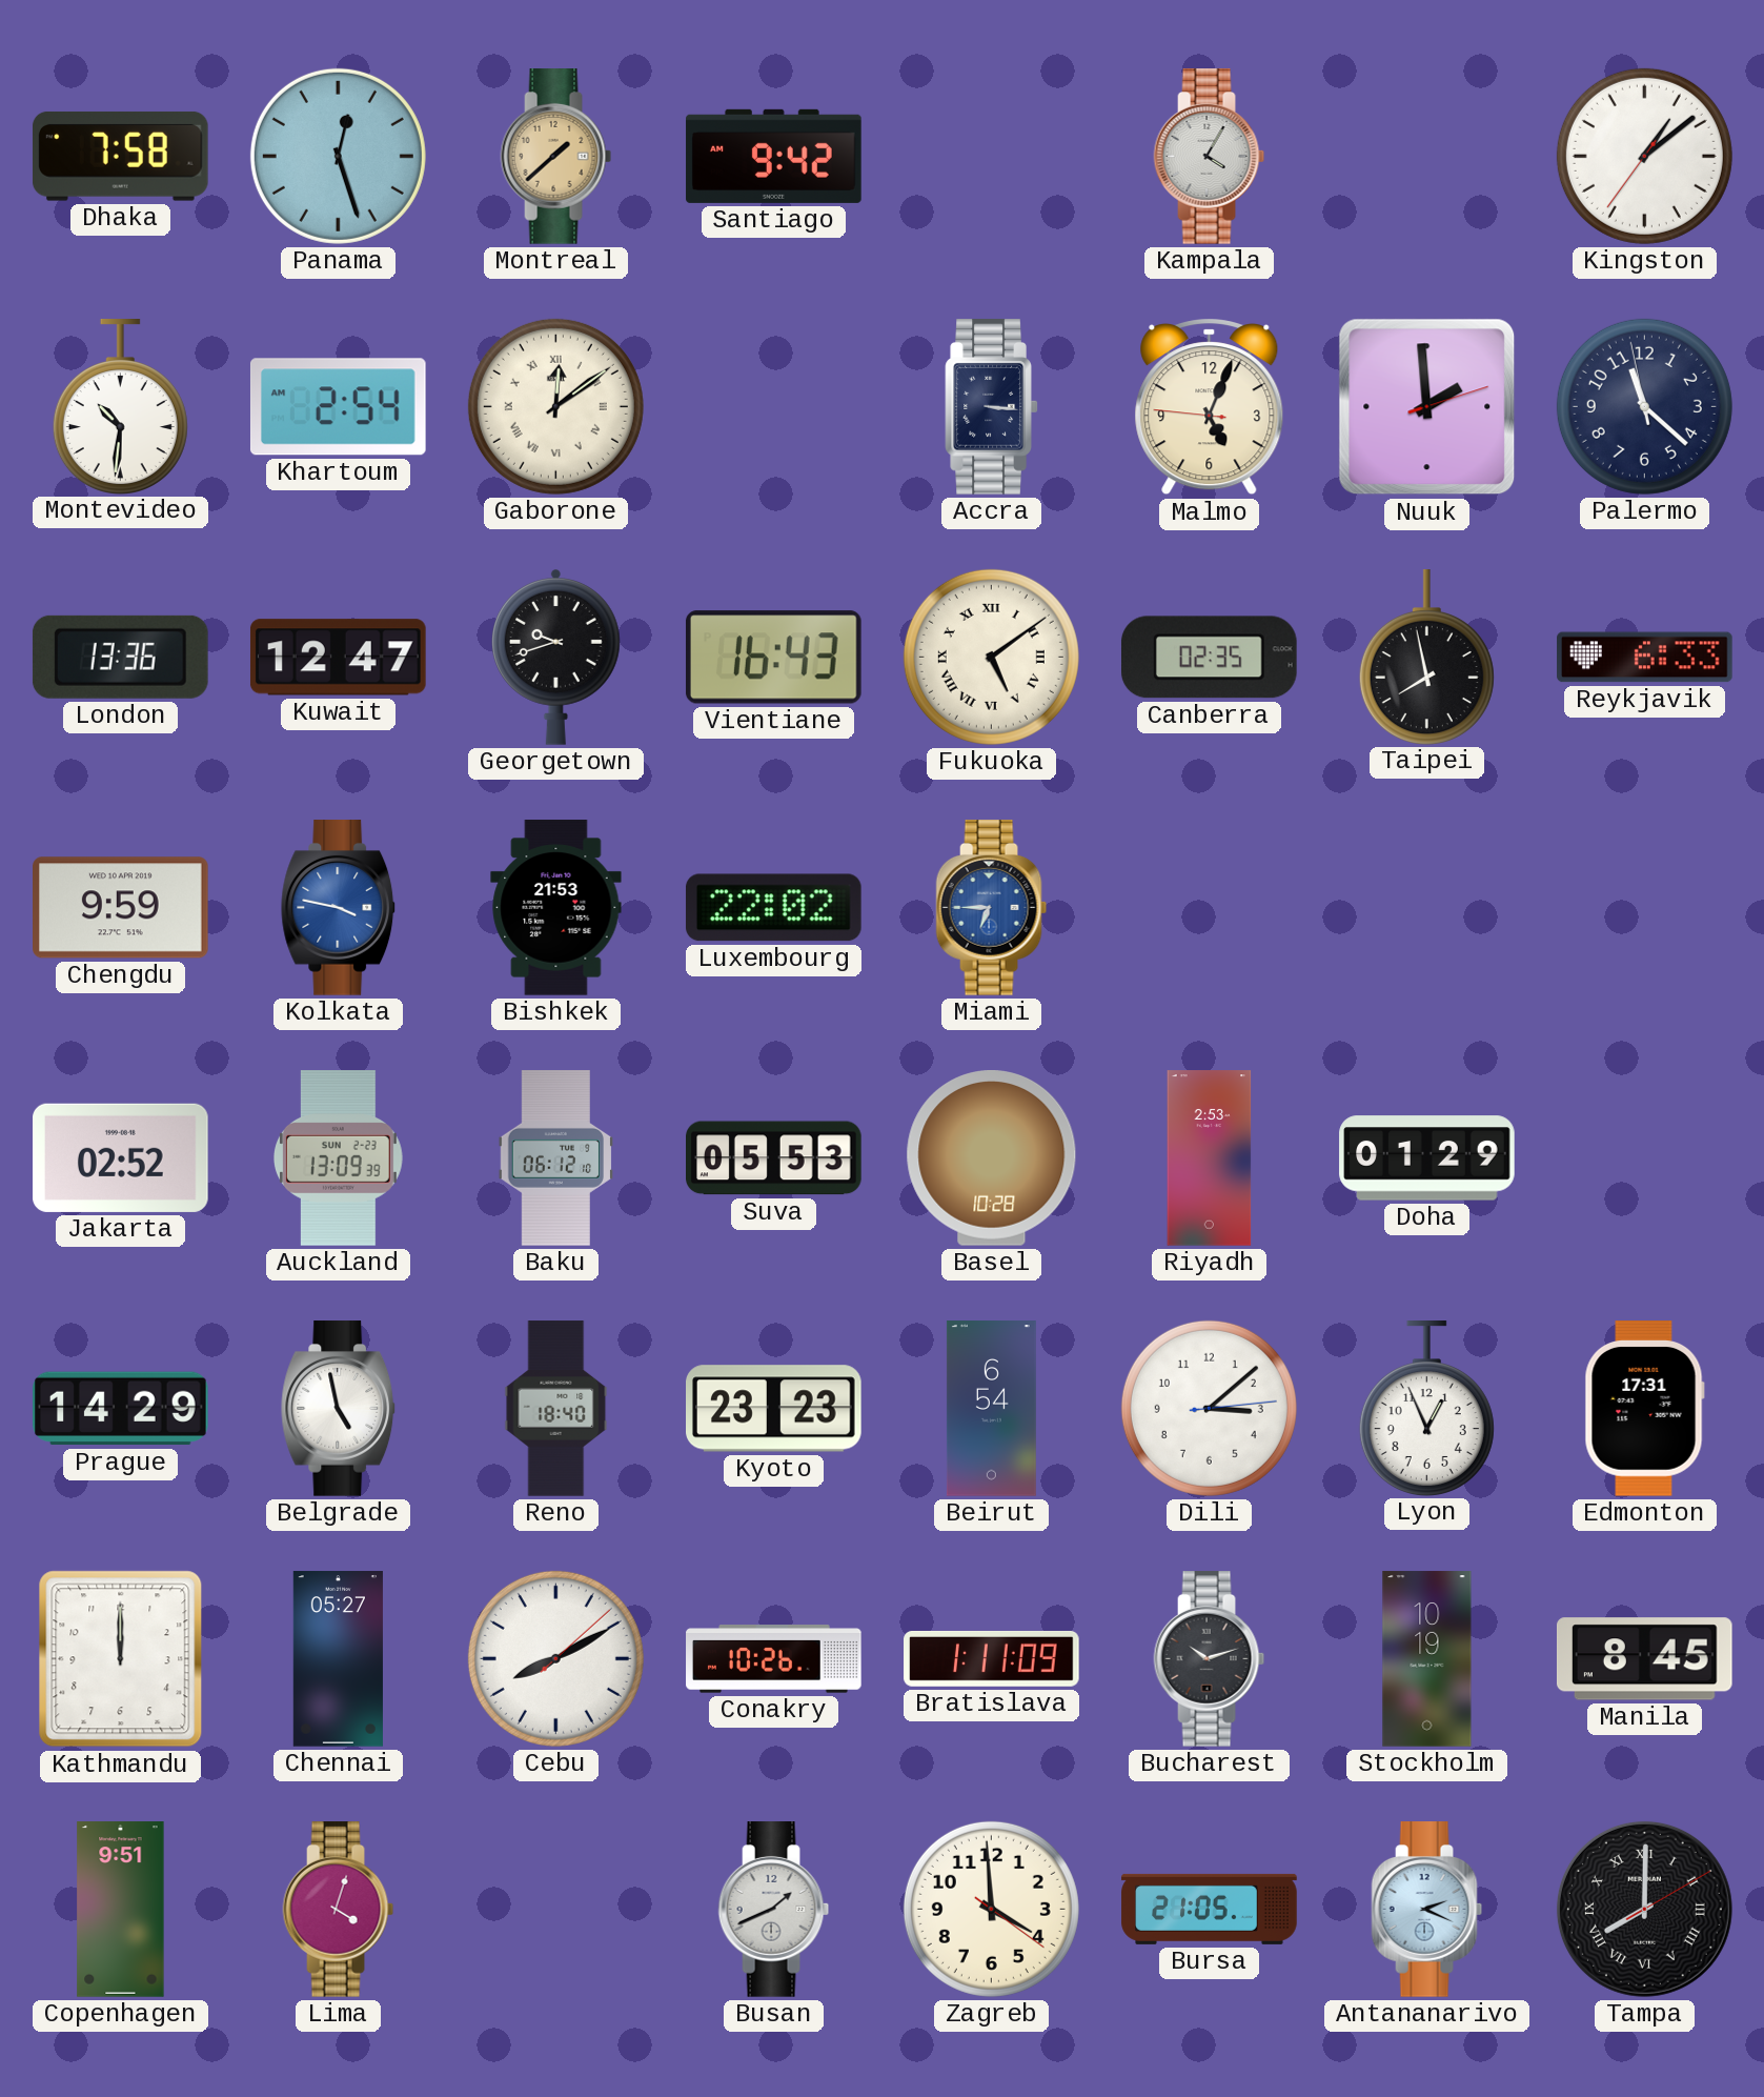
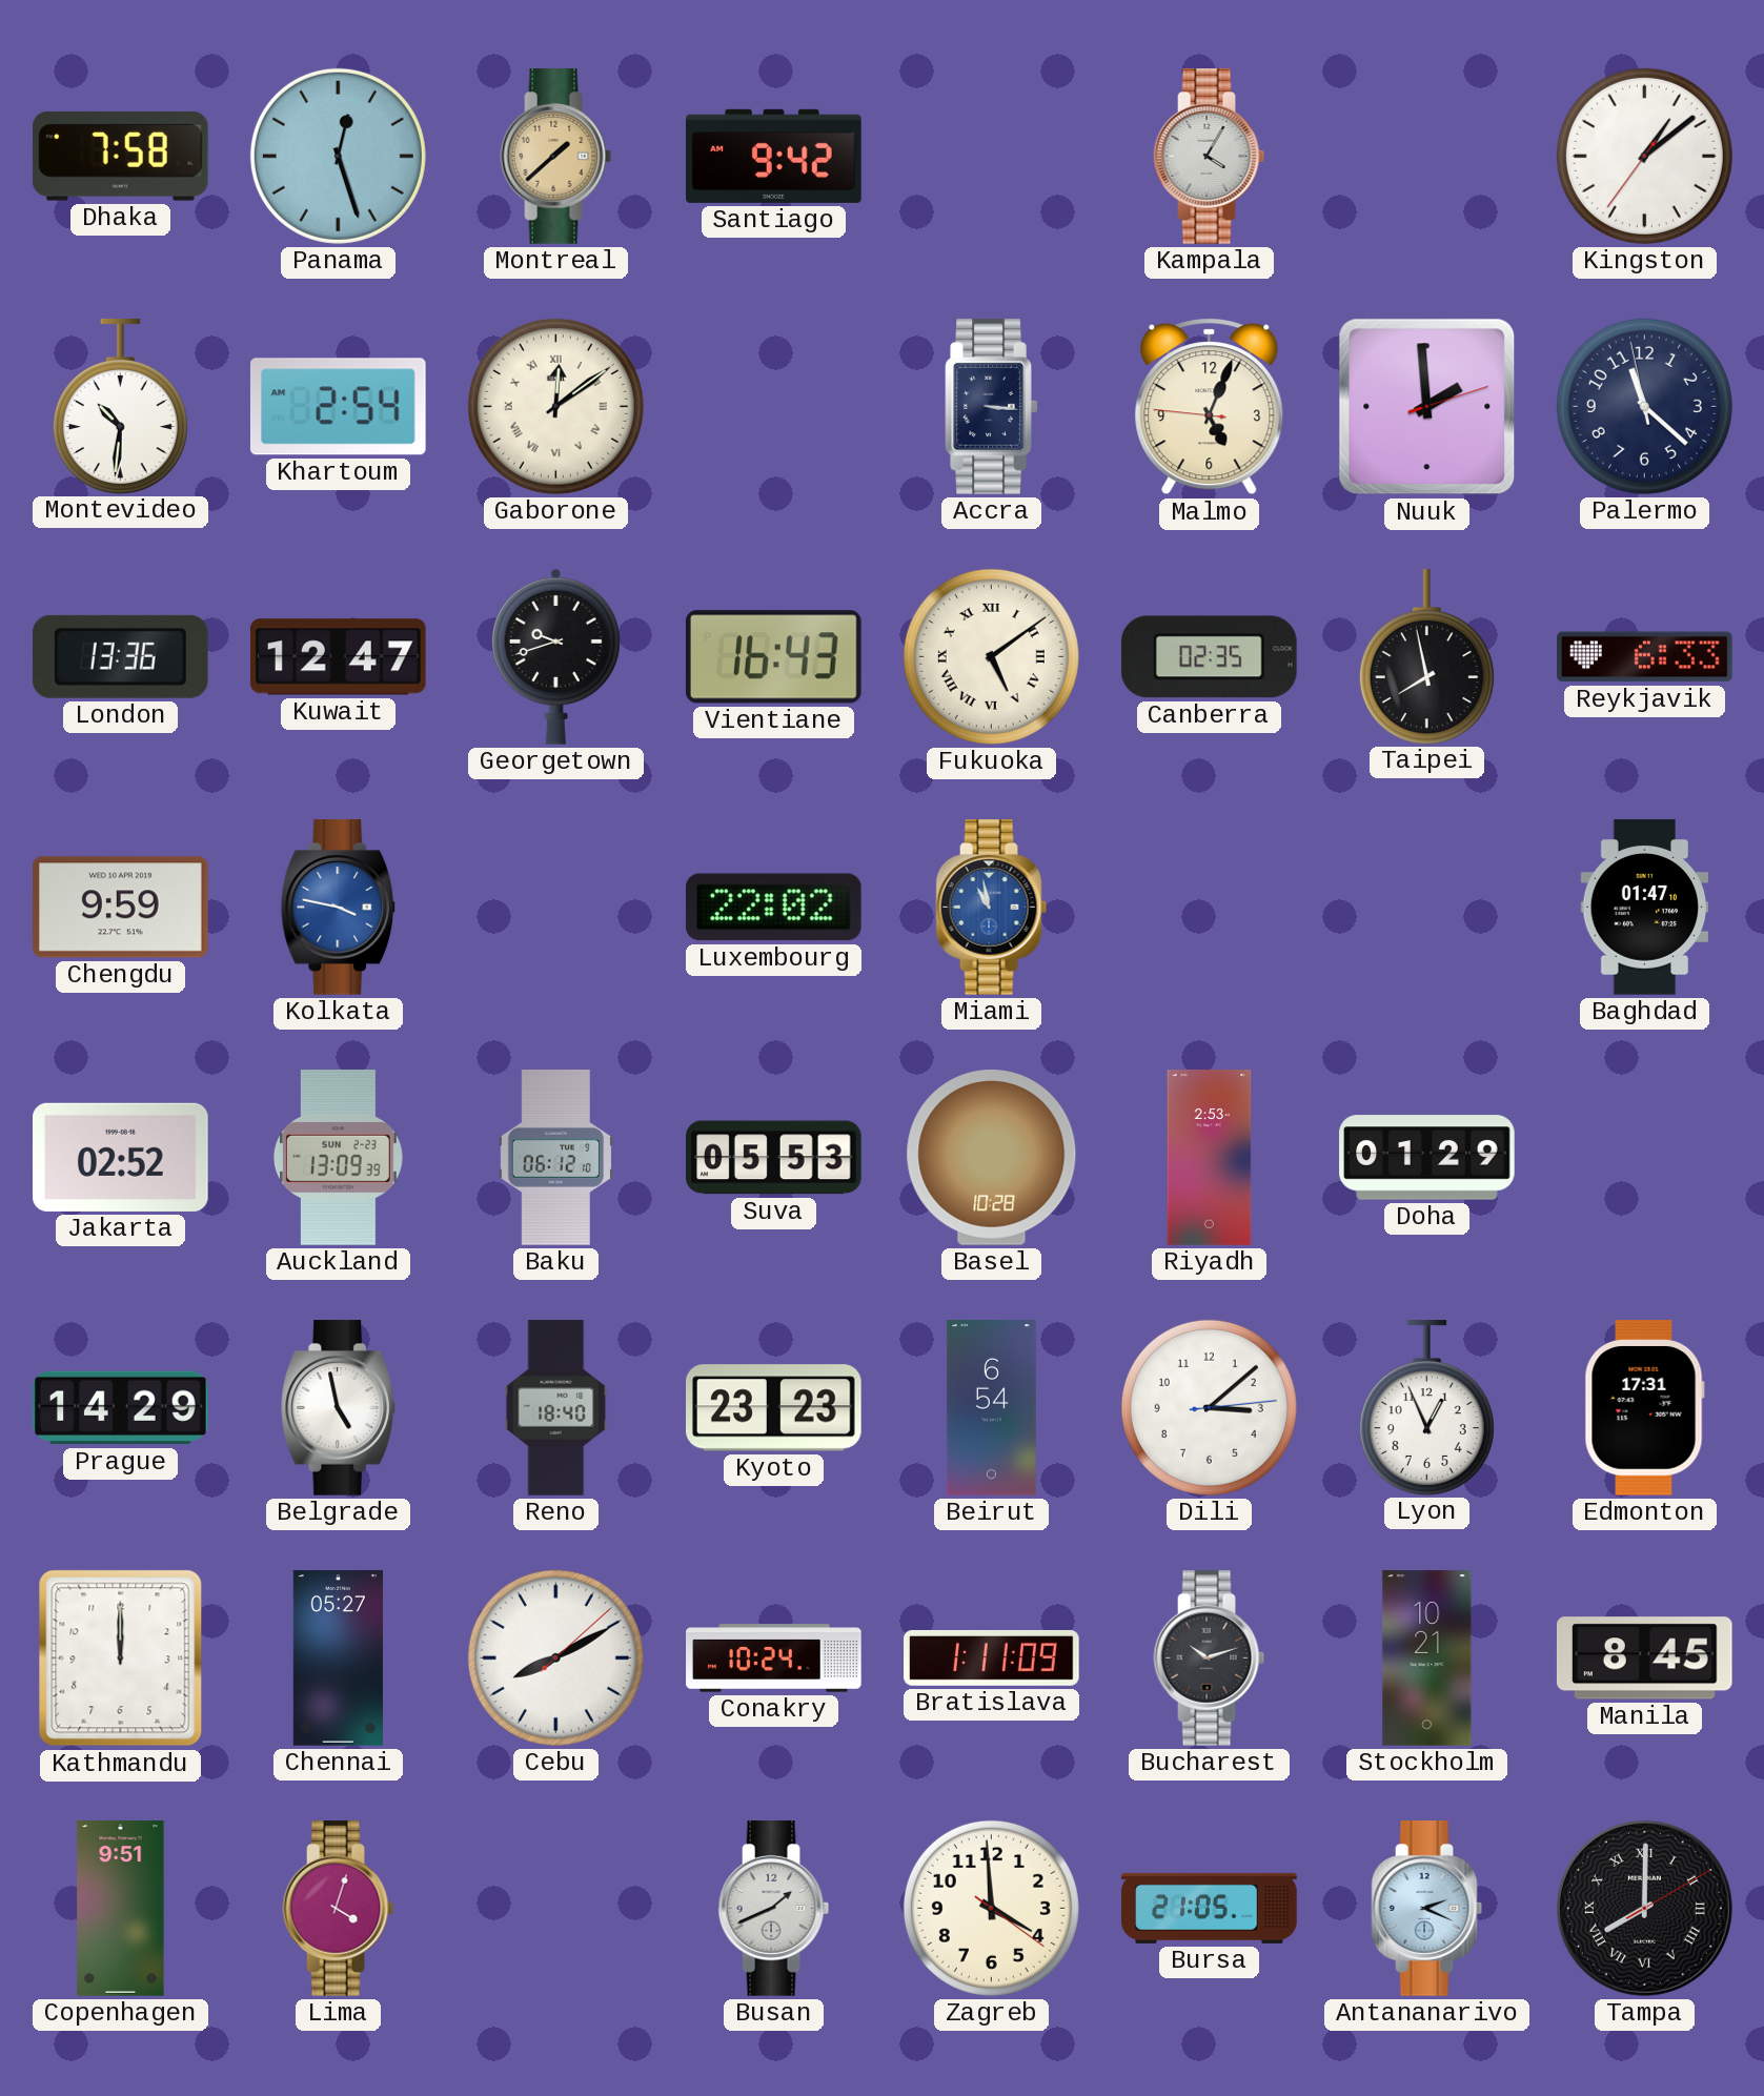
Bishkek: 21:53 -> none (556, 908)
Miami: 6:45 -> 10:58 (992, 908)
Baghdad: none -> 01:47 (1645, 908)
Conakry: 10:26 -> 10:24 (774, 1659)
Stockholm: 10:19 -> 10:21 (1427, 1659)
